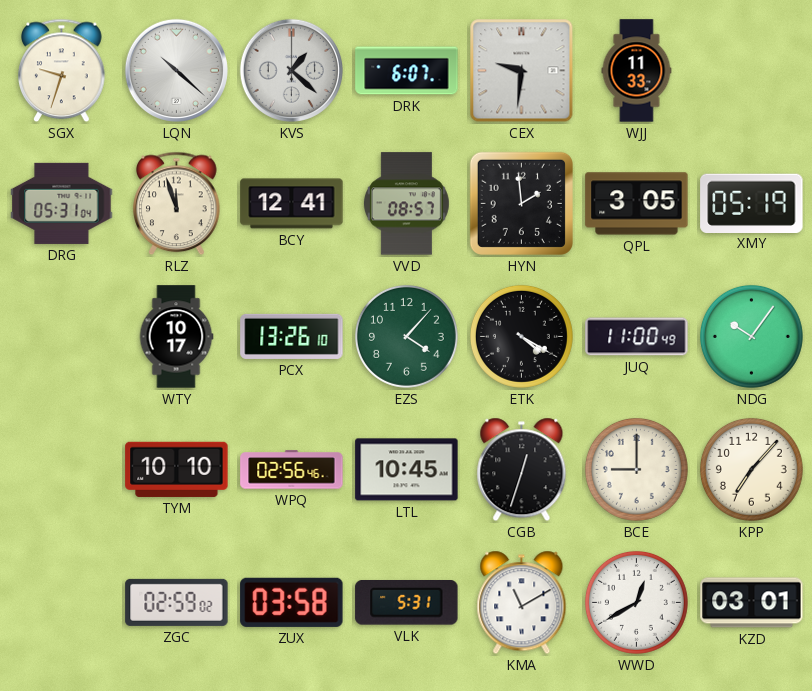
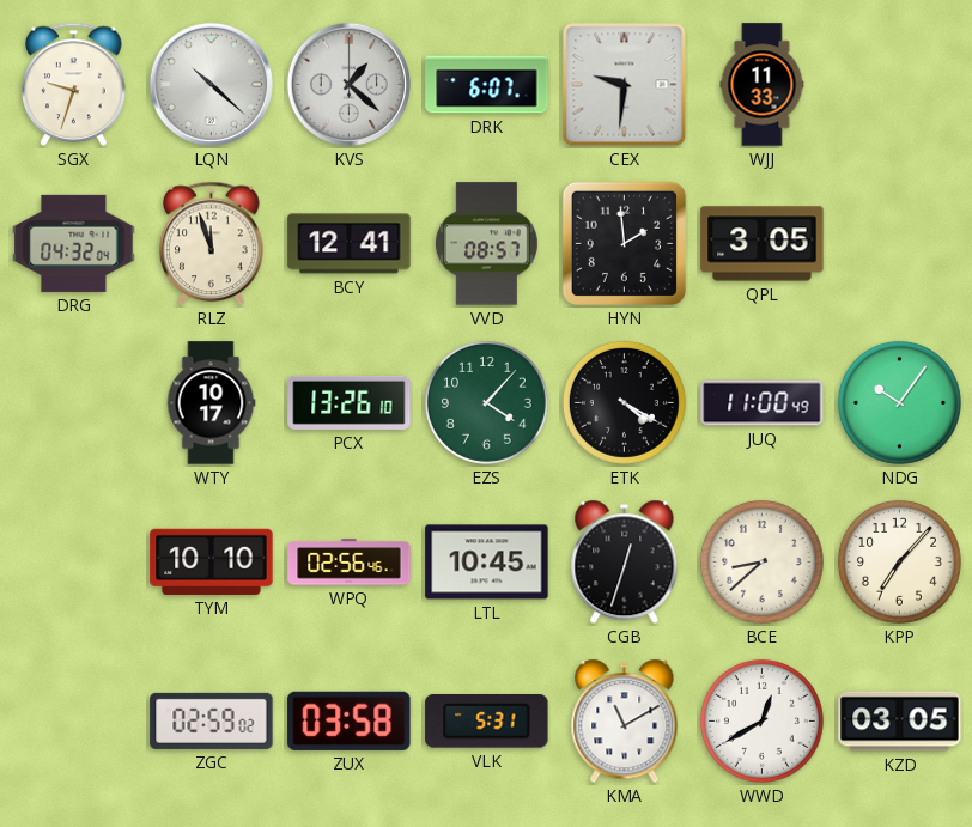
DRG: 05:31 -> 04:32 (74, 243)
XMY: 05:19 -> none (752, 203)
BCE: 9:00 -> 8:38 (761, 561)
KZD: 03:01 -> 03:05 (900, 722)
